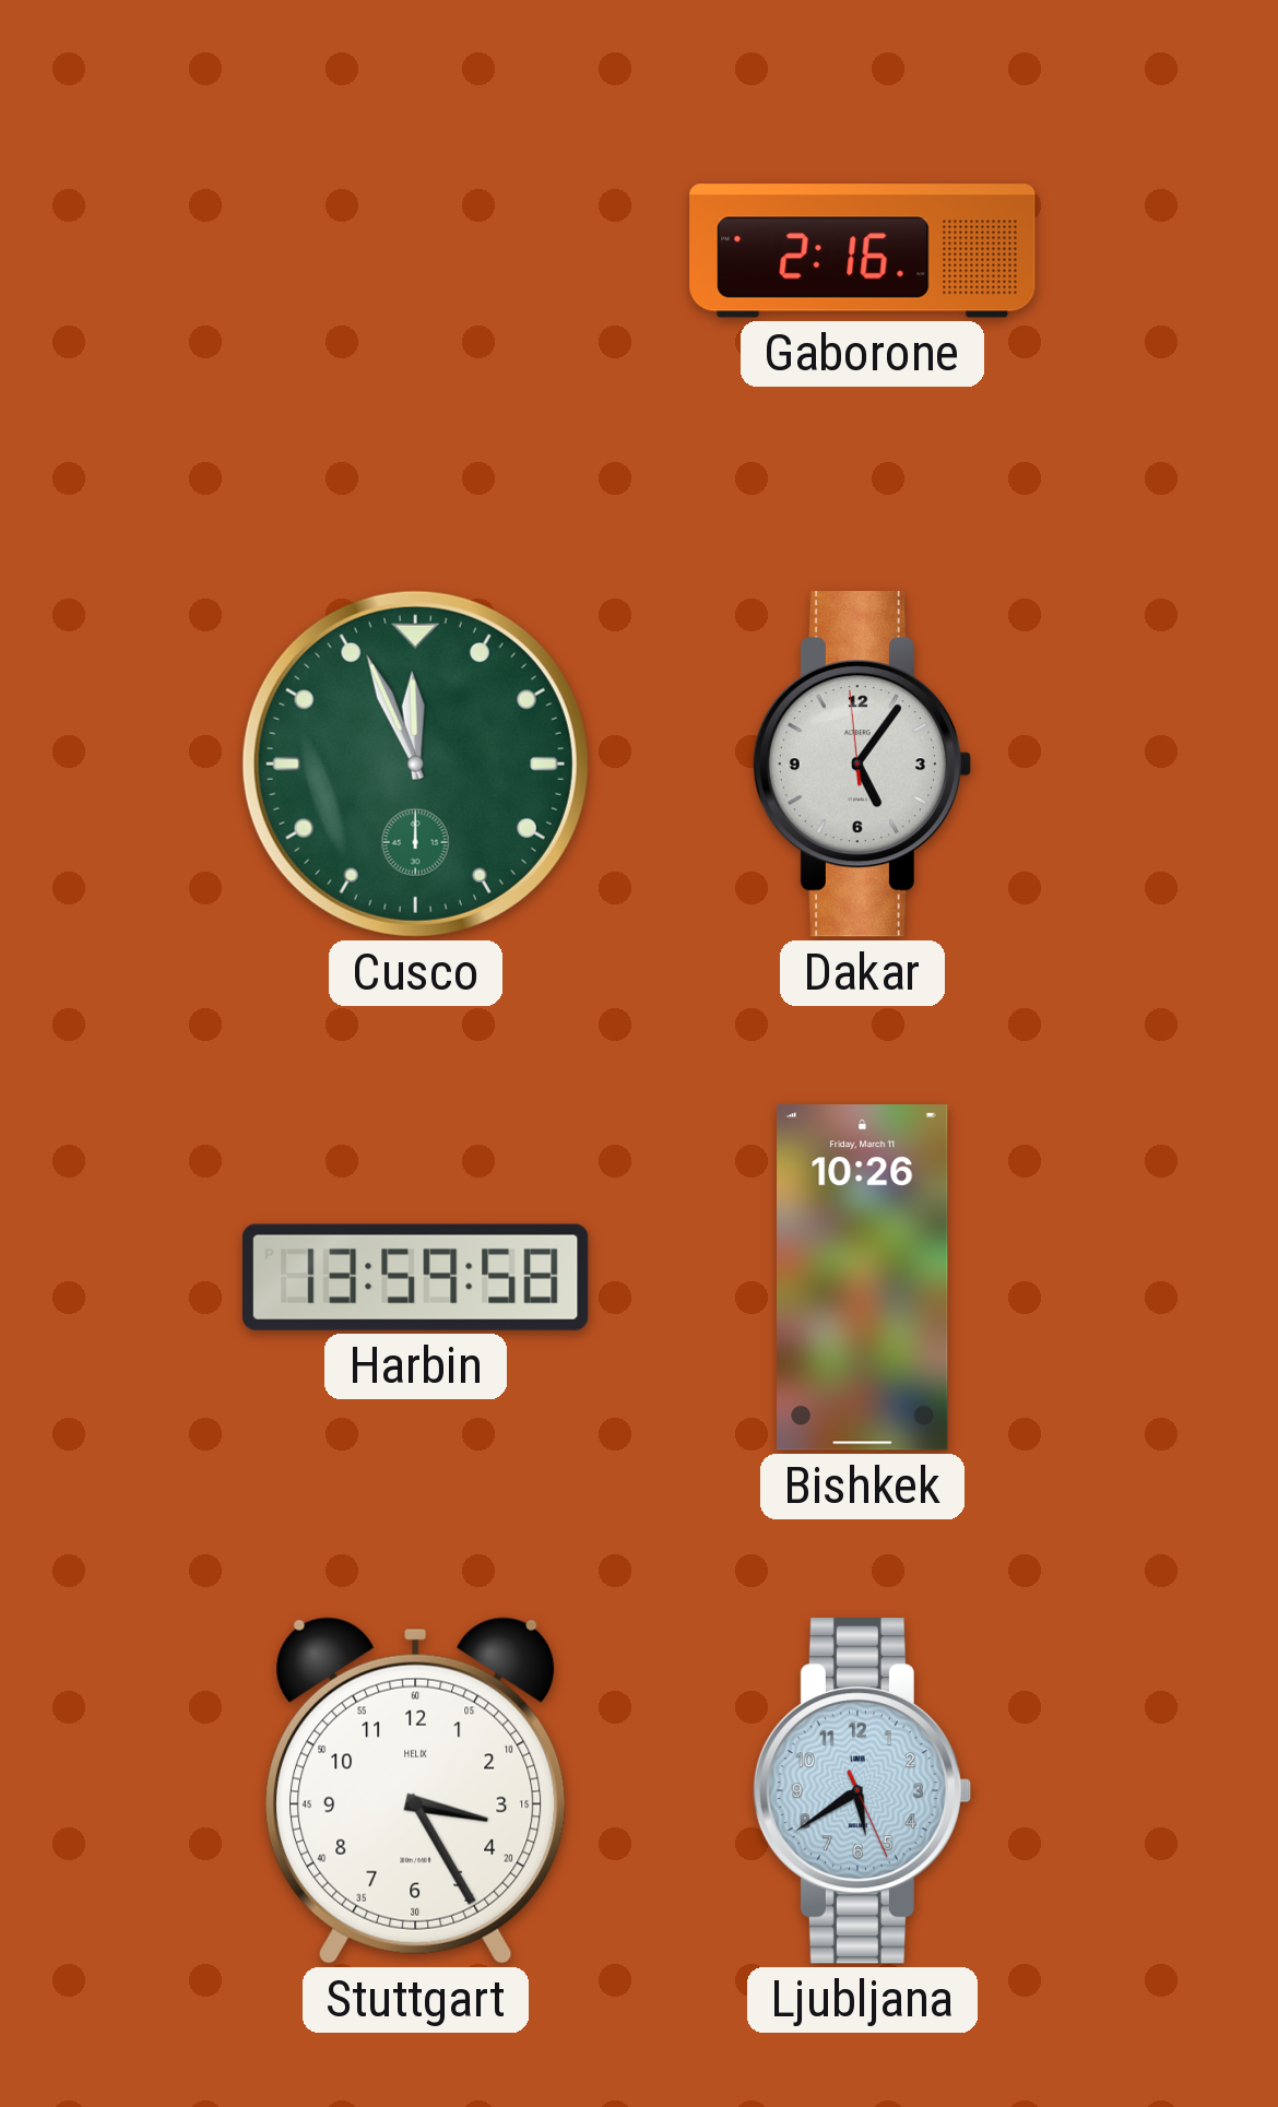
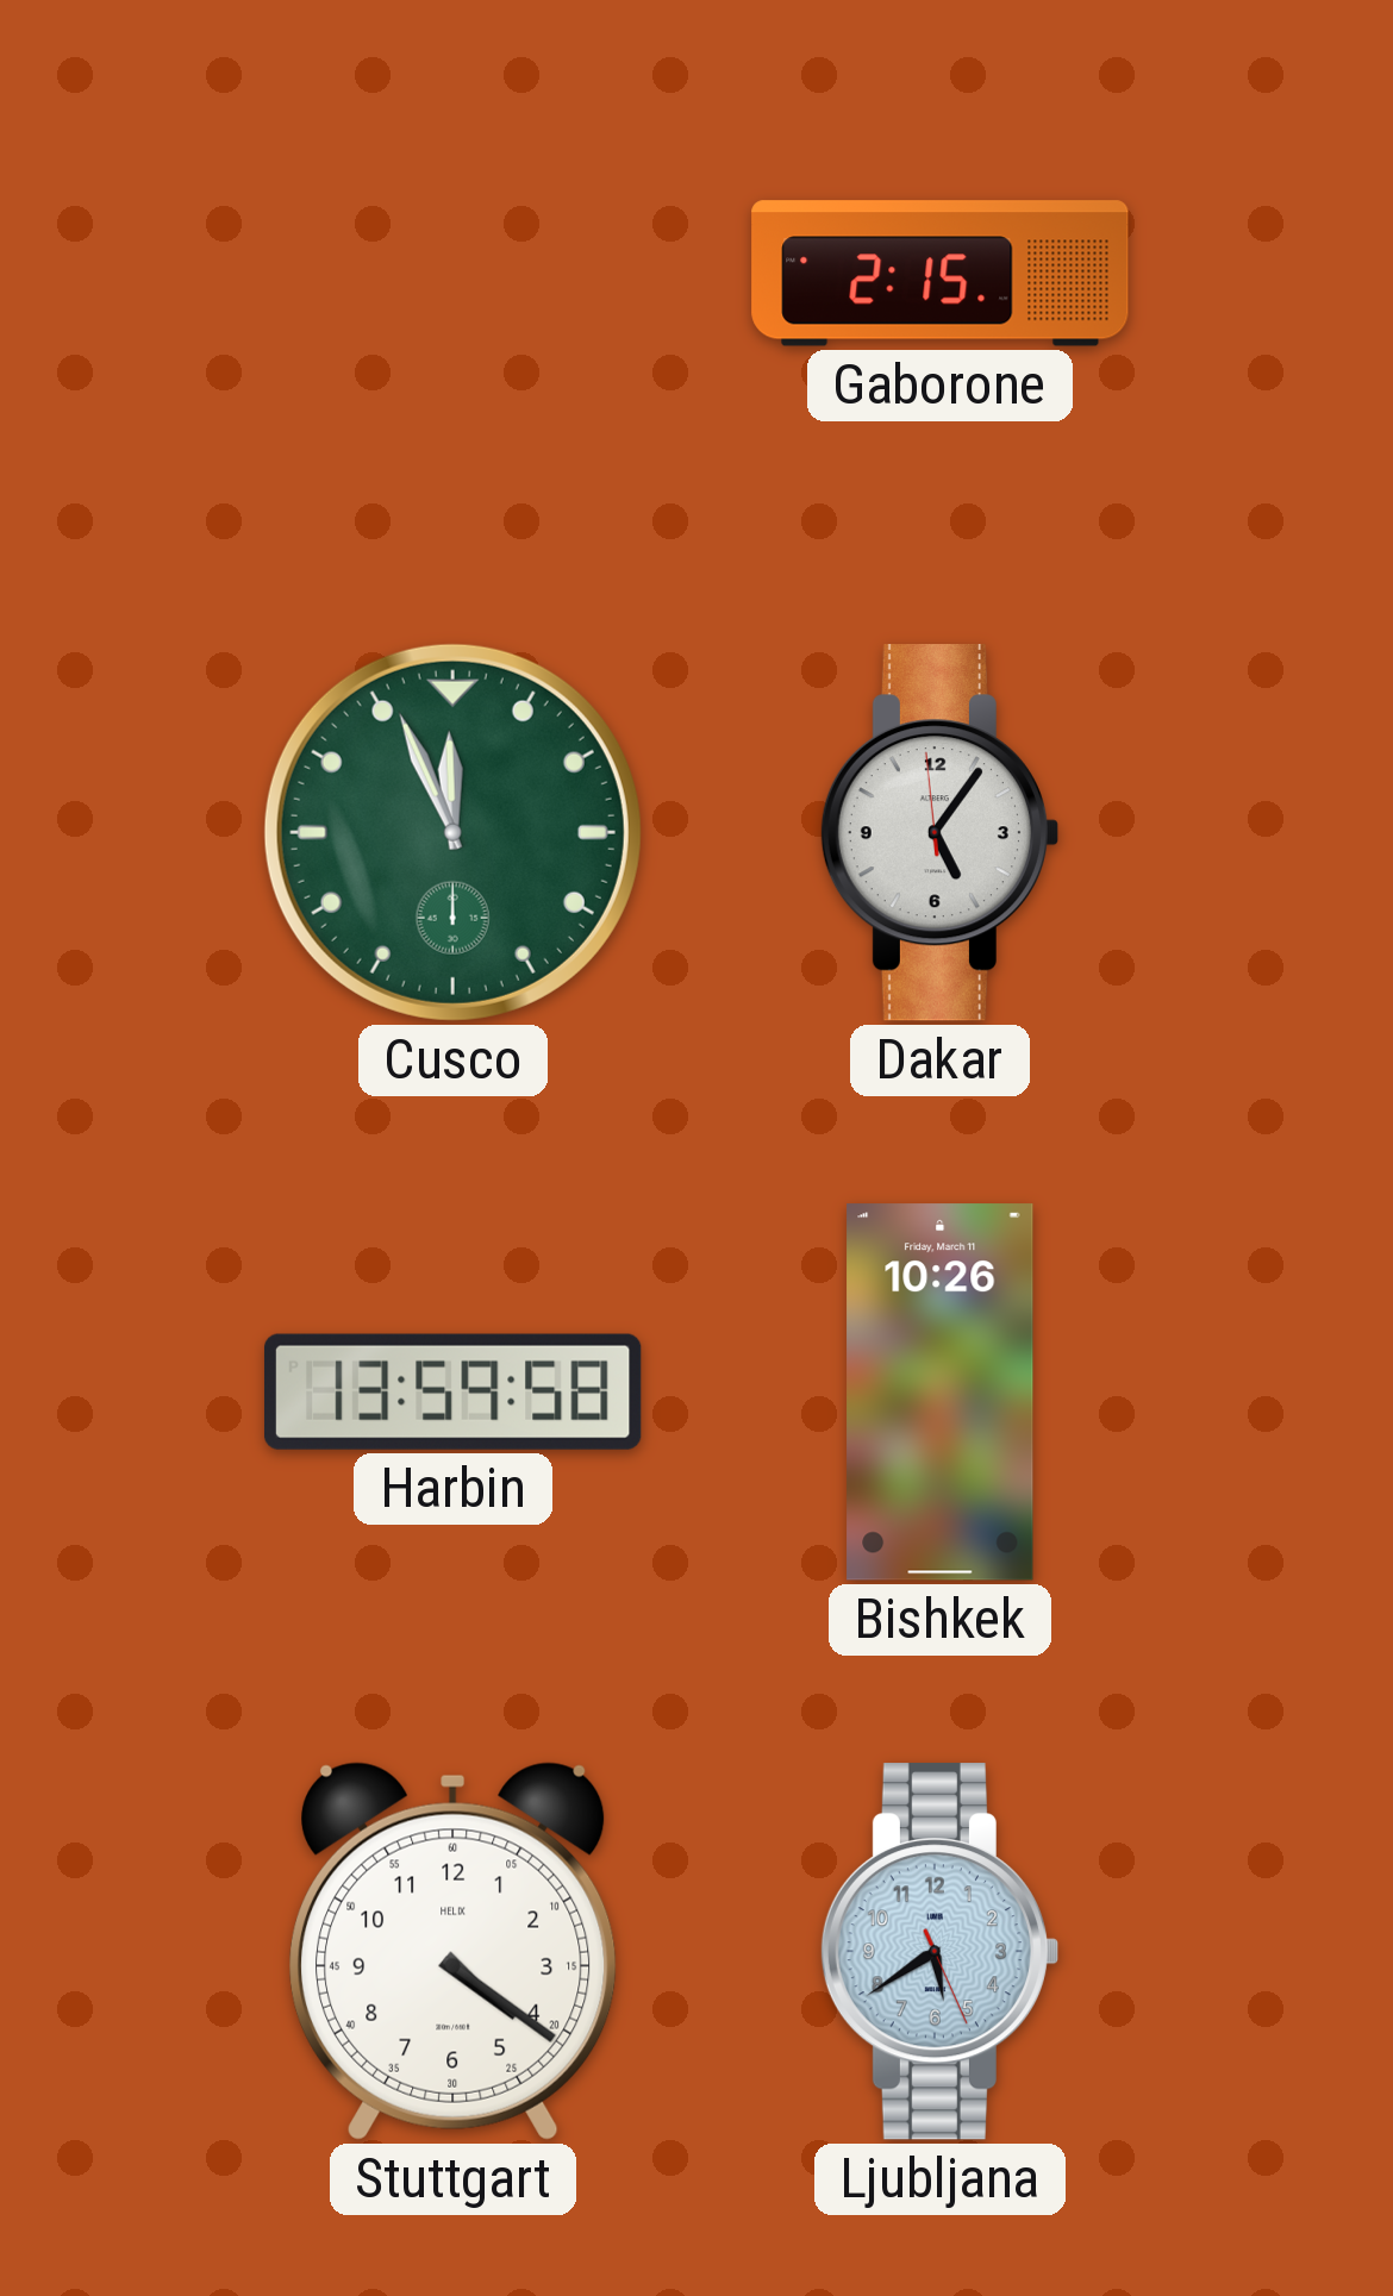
Gaborone: 2:16 -> 2:15 (941, 274)
Stuttgart: 3:25 -> 4:21 (454, 1951)
